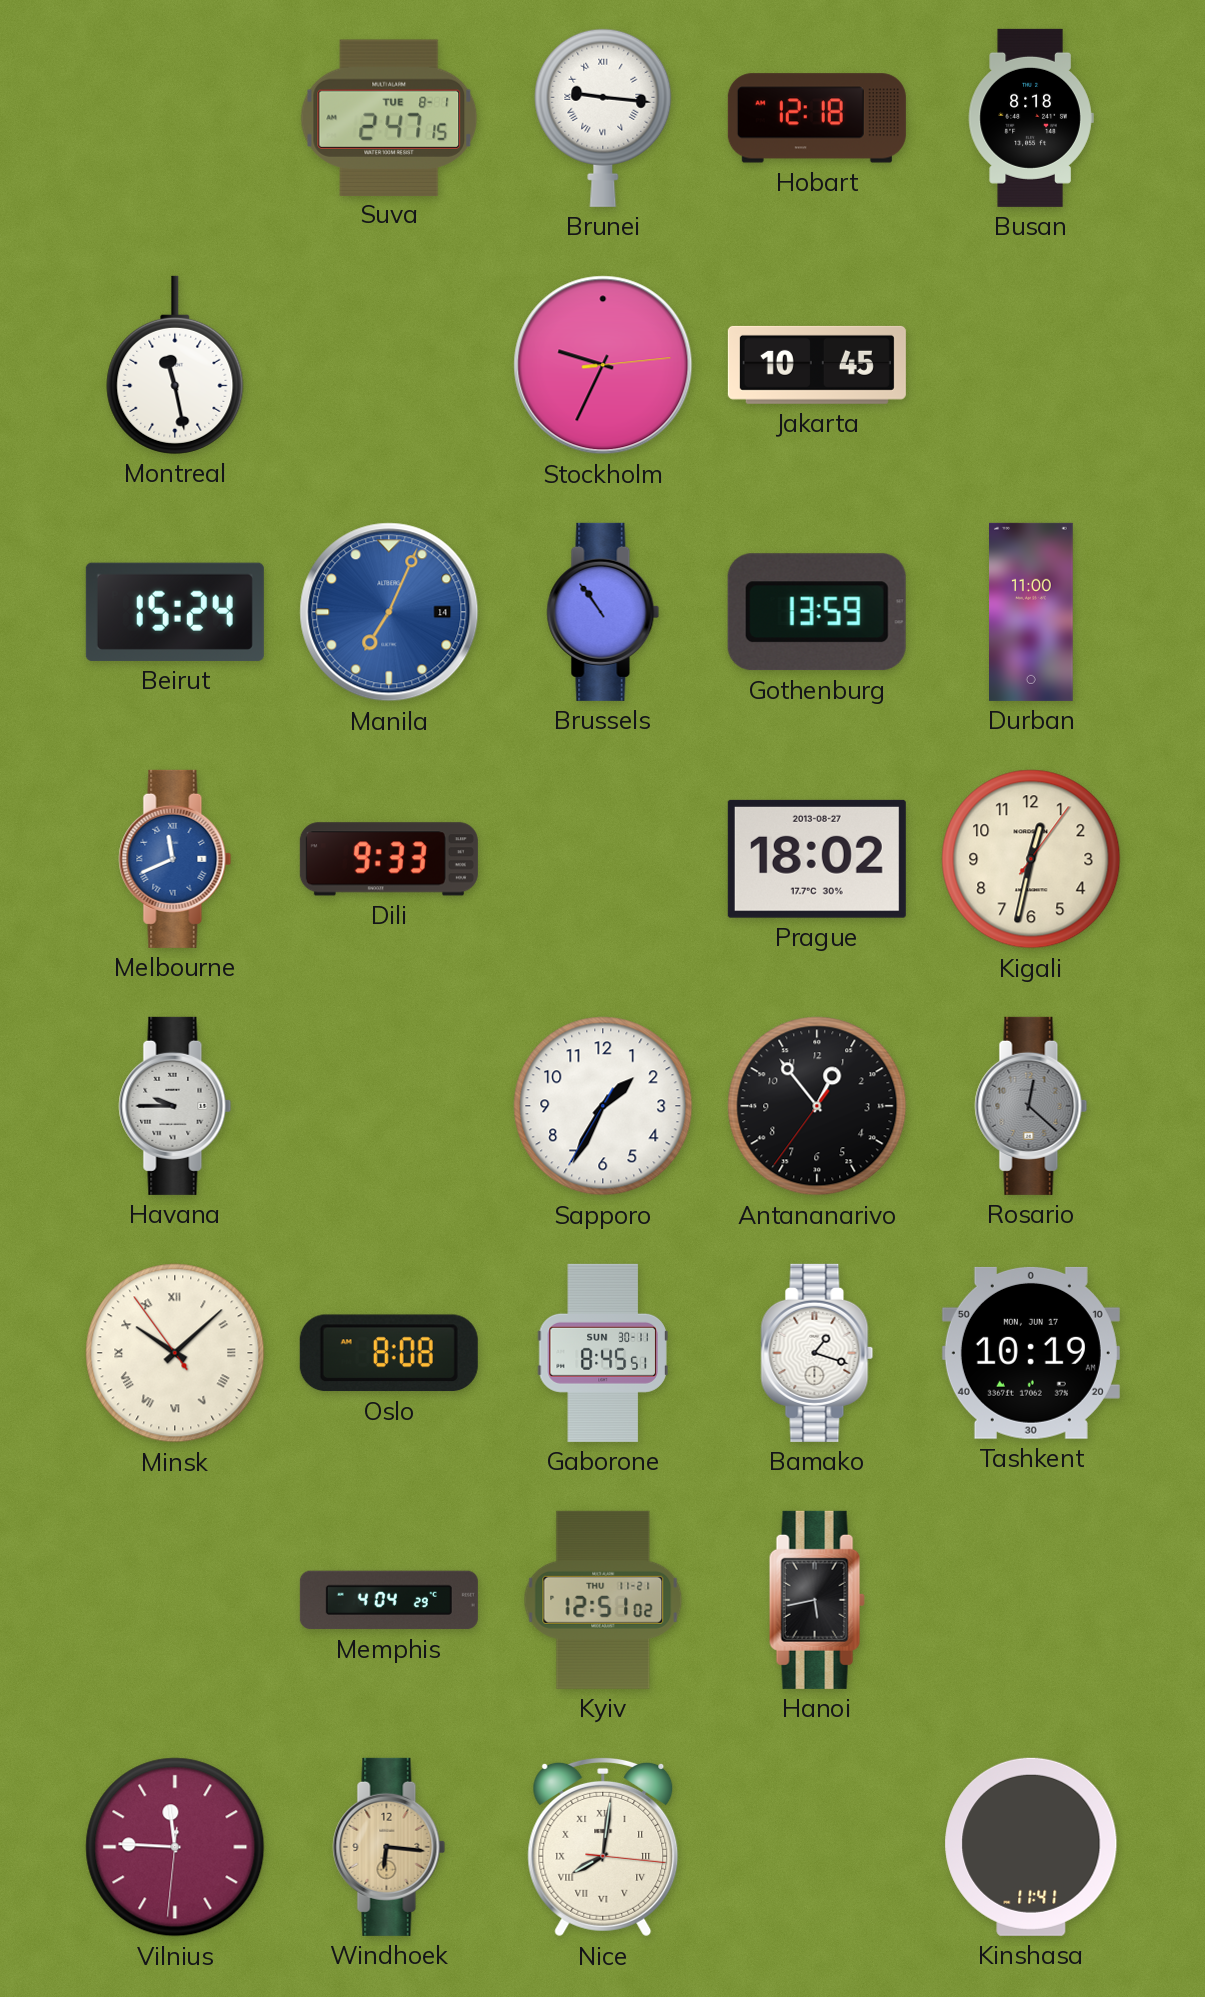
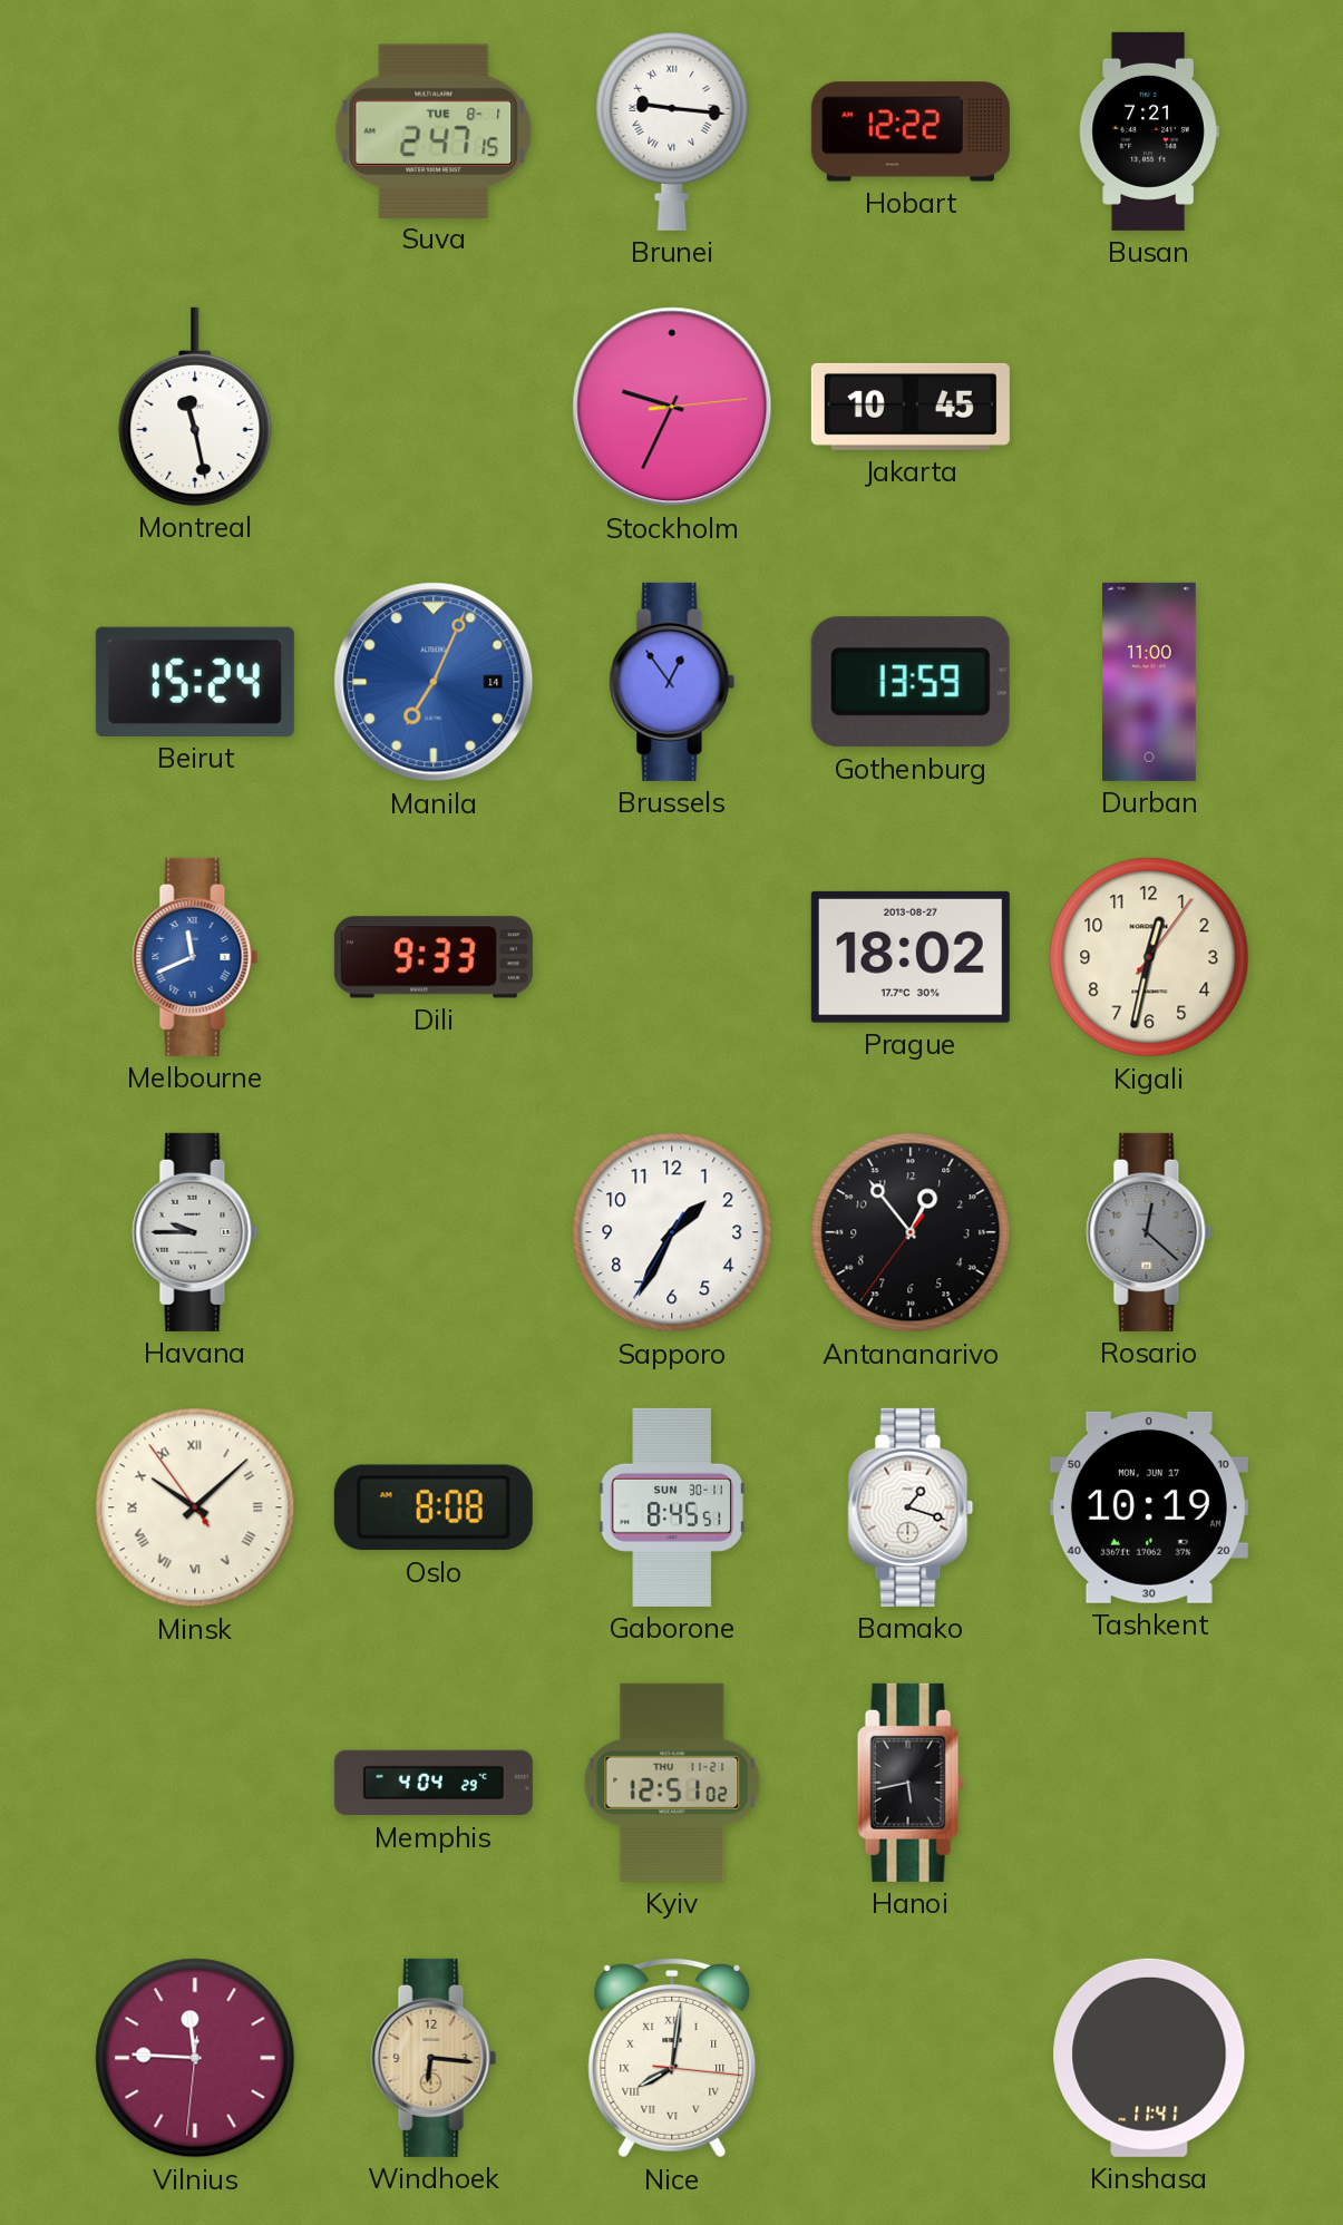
Hobart: 12:18 -> 12:22 (911, 131)
Busan: 8:18 -> 7:21 (1149, 131)
Brussels: 10:54 -> 12:54 (672, 682)
